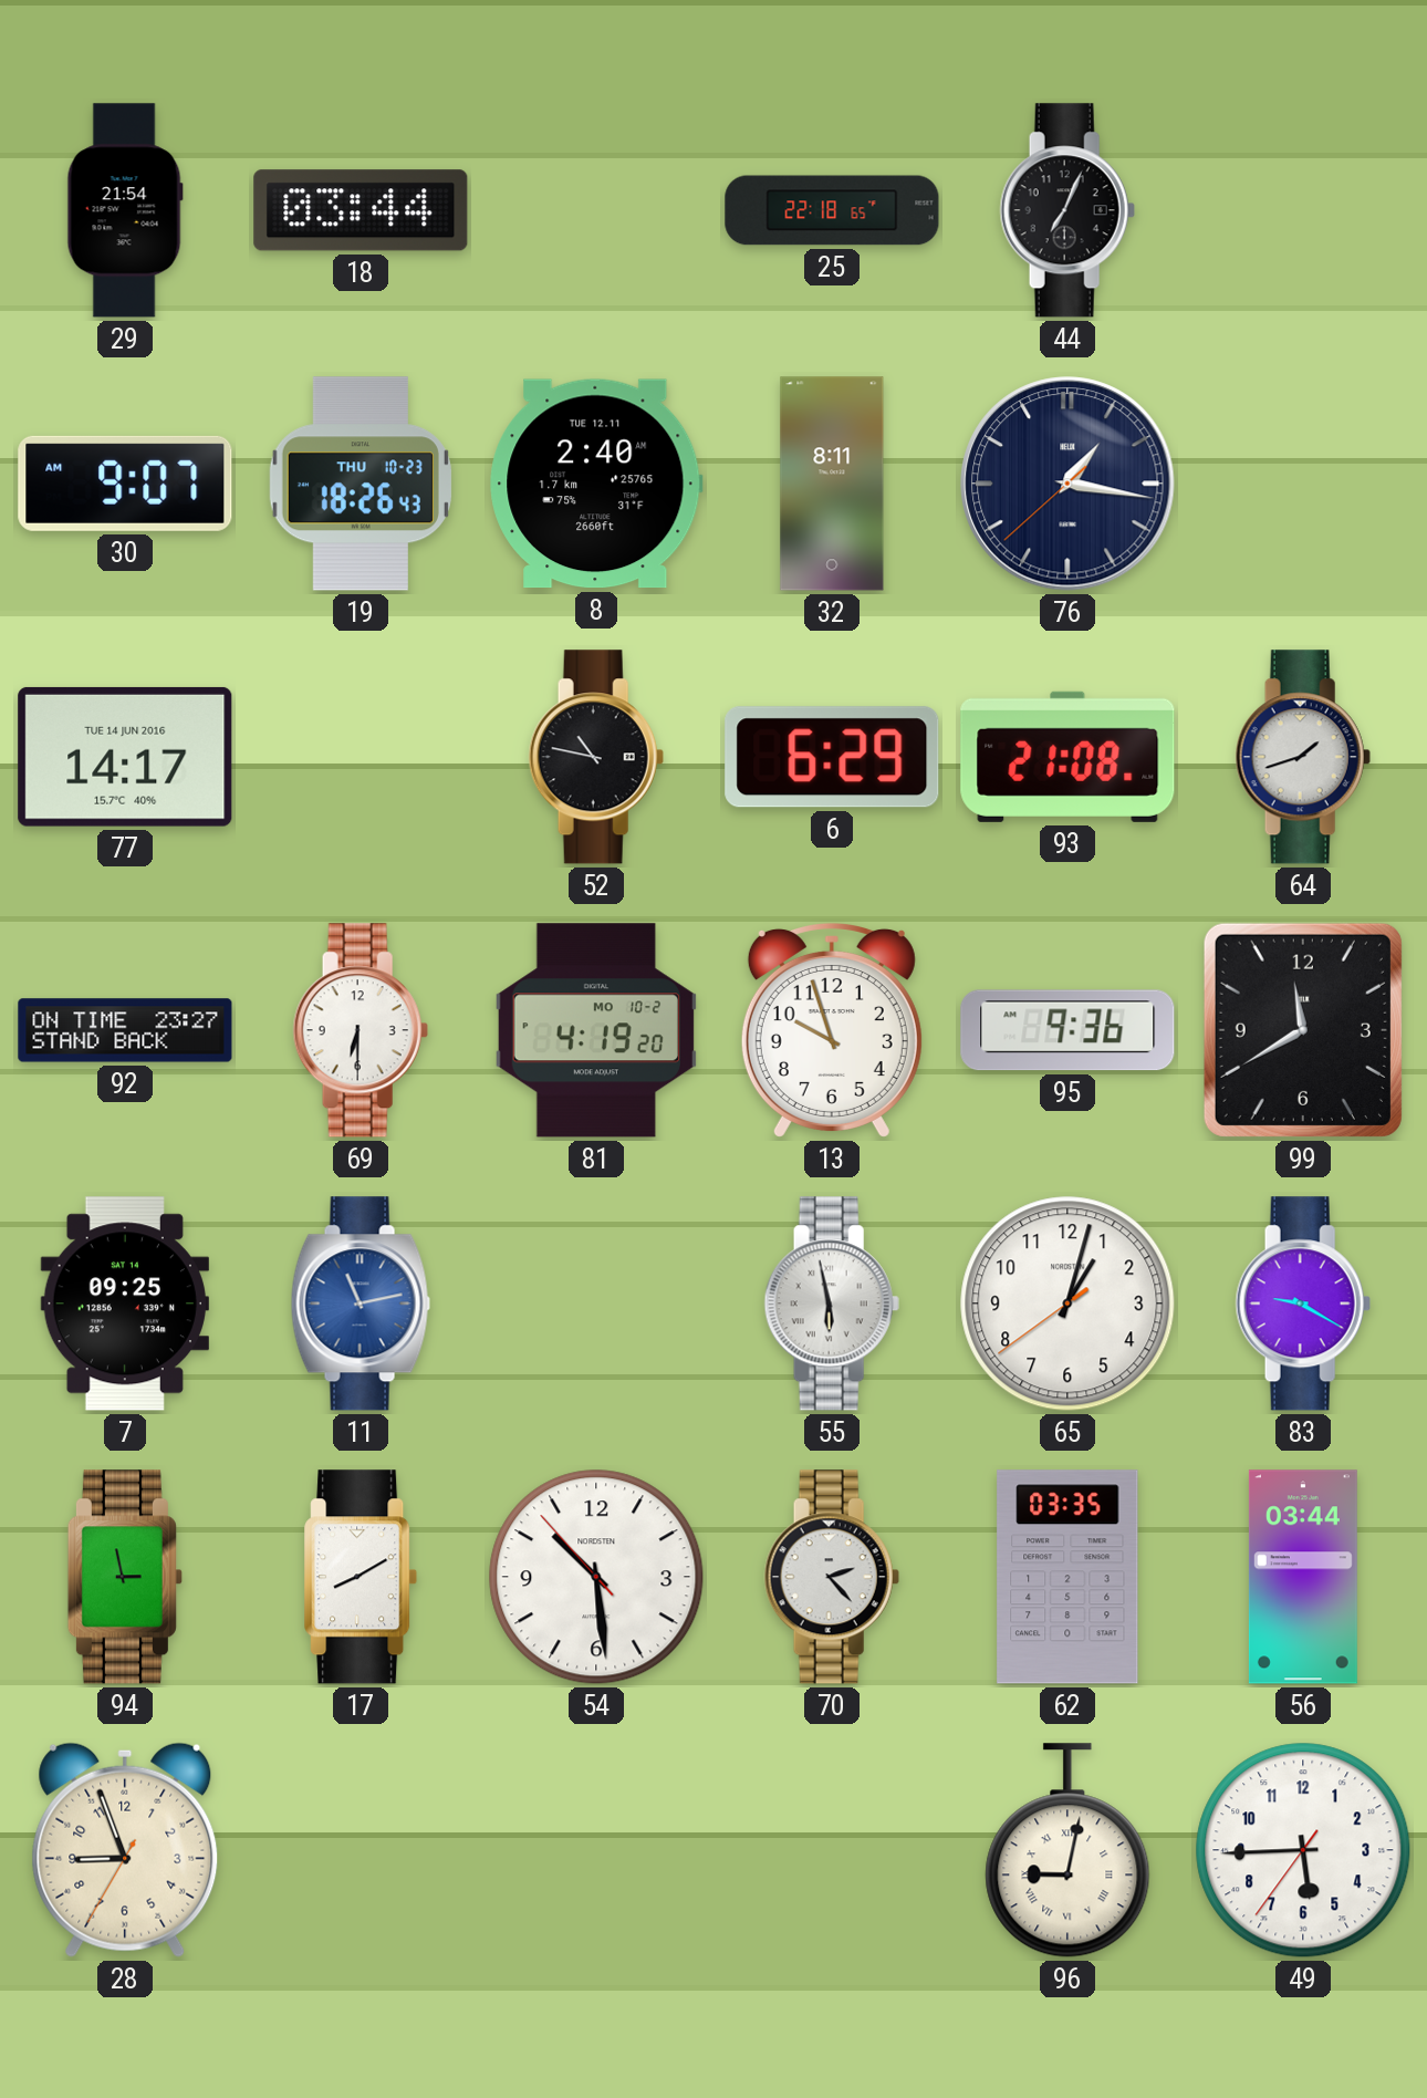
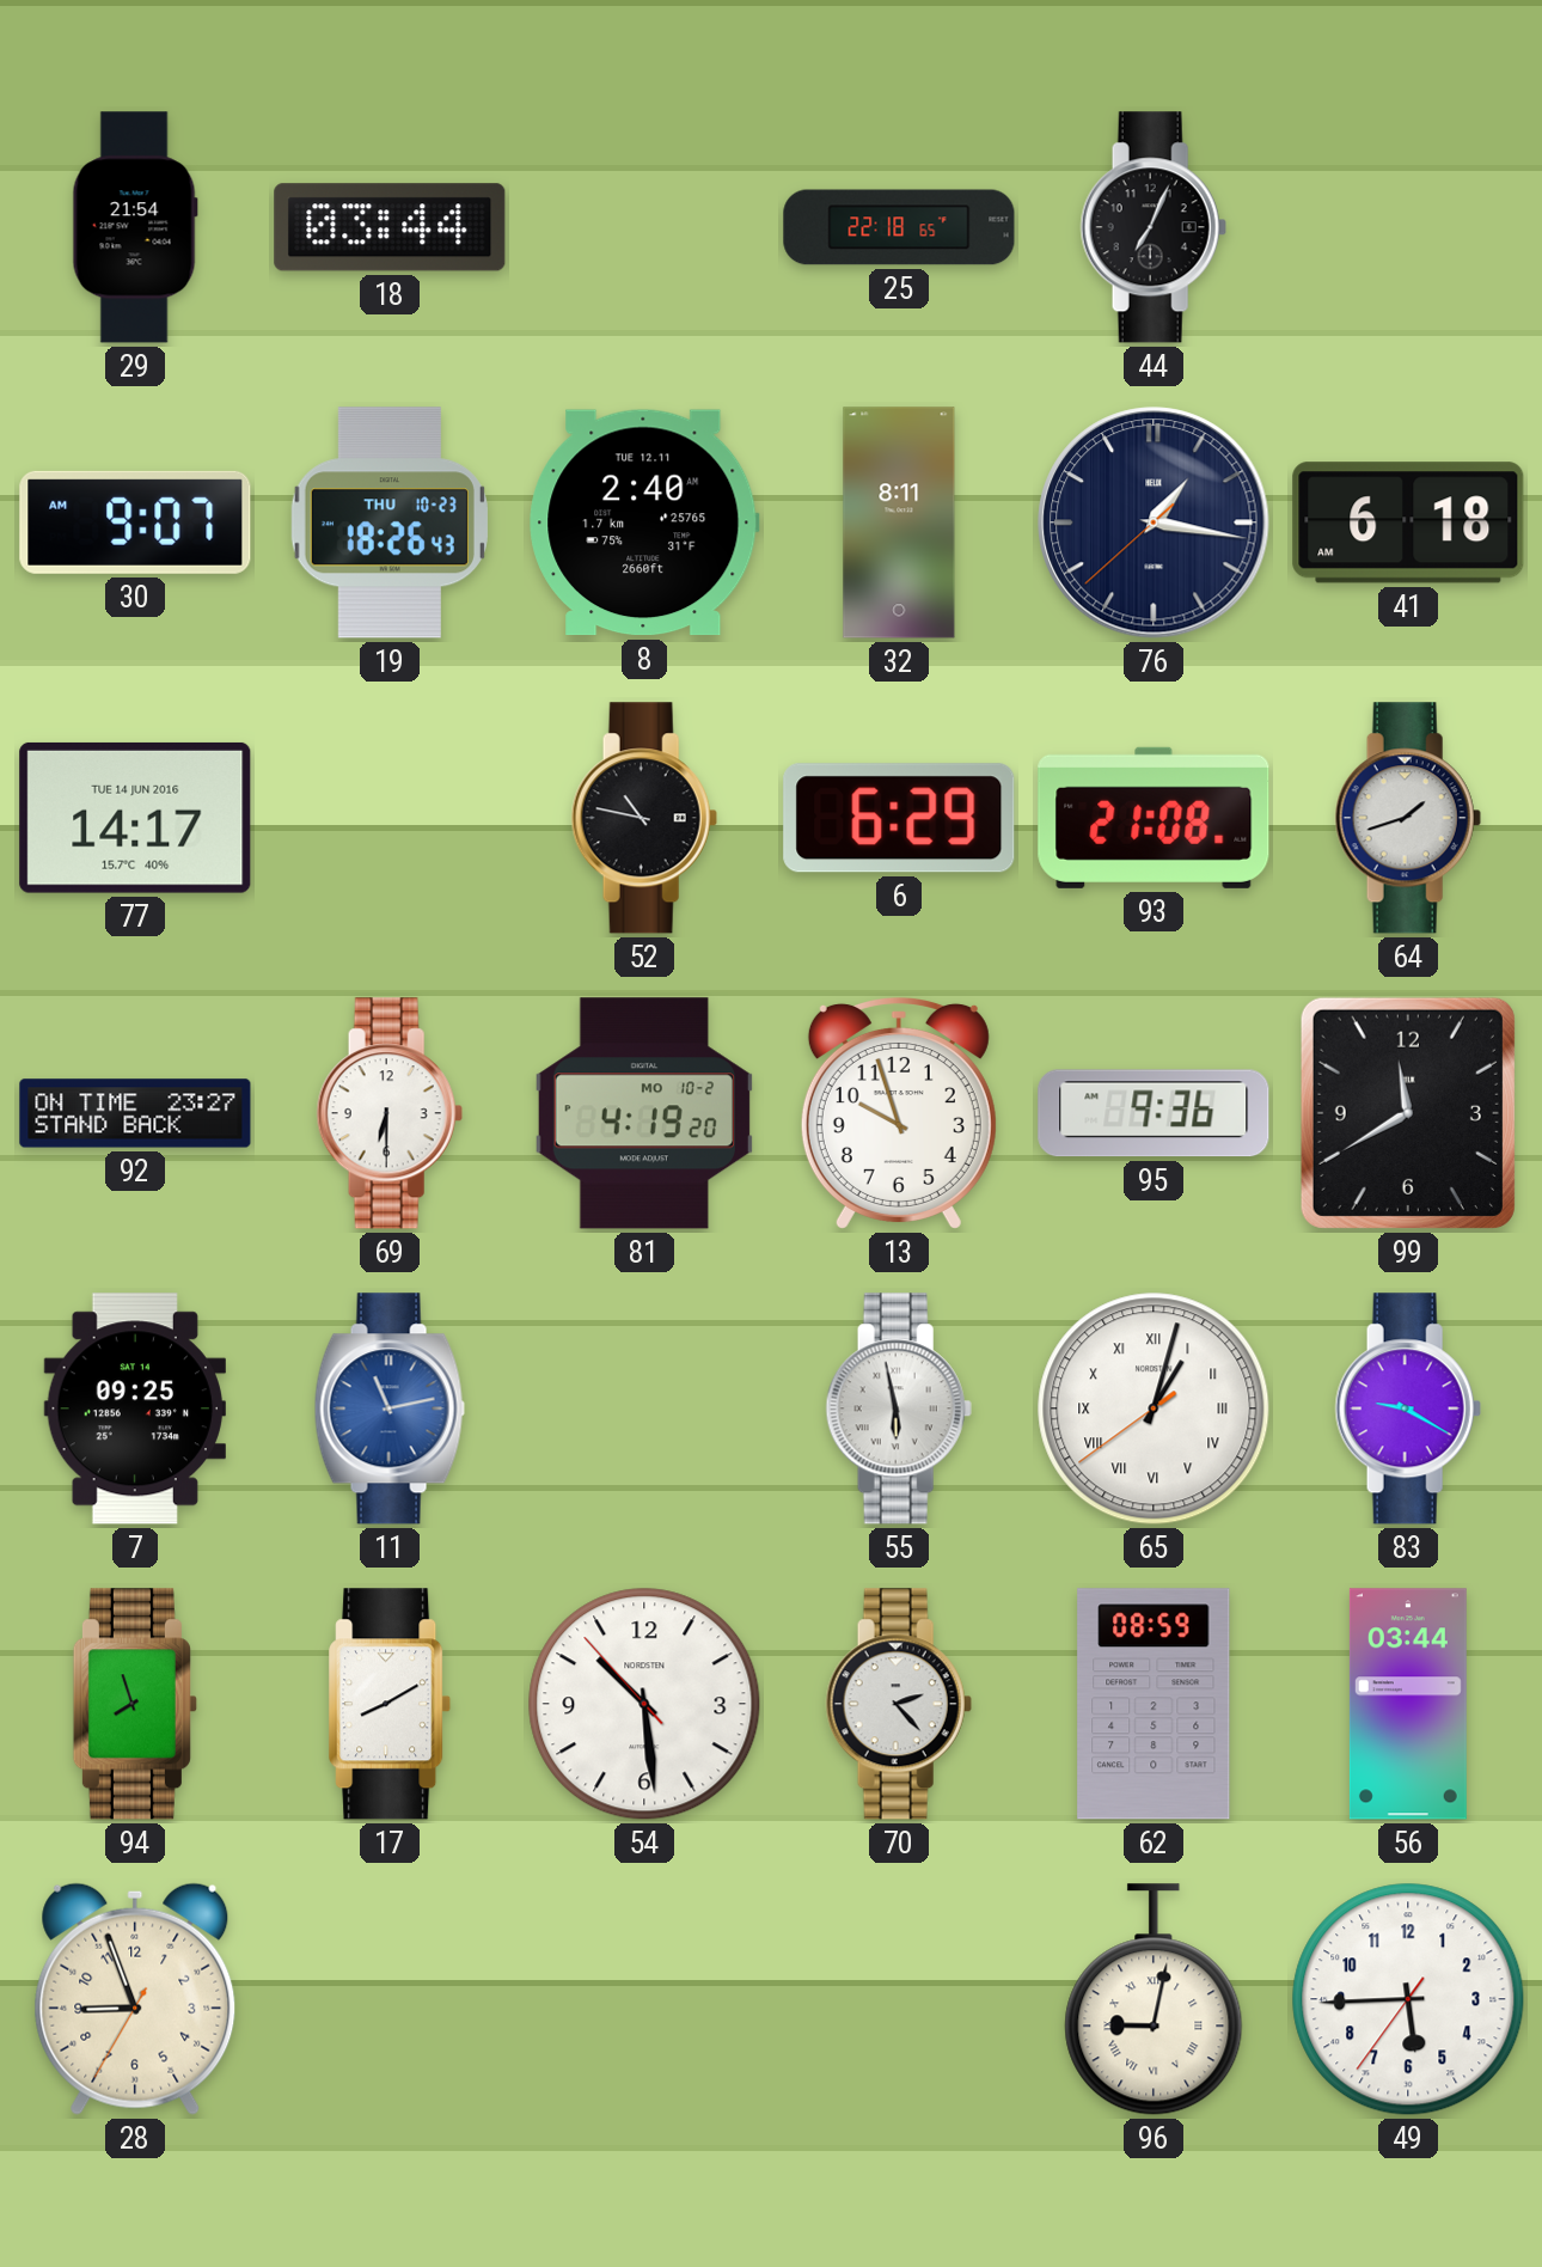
41: none -> 6:18 (1408, 523)
65 numerals: Arabic -> Roman (1154, 1409)
94: 2:58 -> 7:57 (135, 1704)
62: 03:35 -> 08:59 (1154, 1704)
